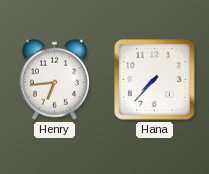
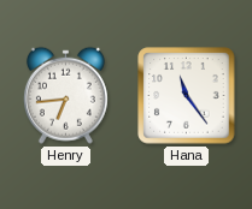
Hana: 7:37 -> 11:24 (187, 96)
